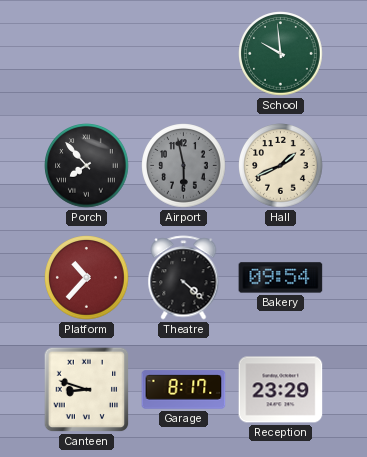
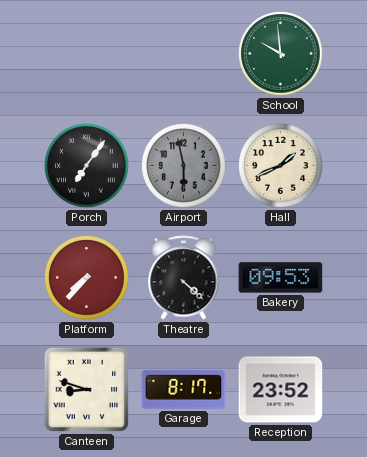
Porch: 7:53 -> 7:06 (87, 166)
Platform: 10:37 -> 7:37 (87, 278)
Bakery: 09:54 -> 09:53 (281, 278)
Reception: 23:29 -> 23:52 (281, 390)
